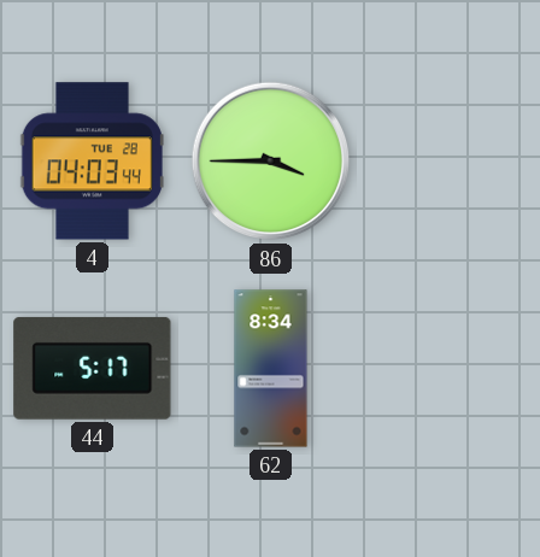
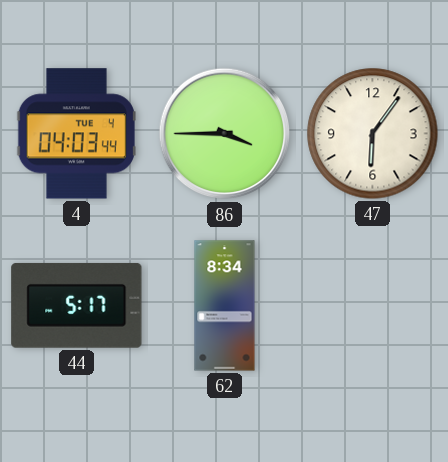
4 date: TUE 28 -> TUE 4 (76, 134)
47: none -> 6:06 (373, 134)
